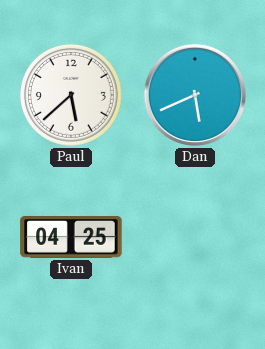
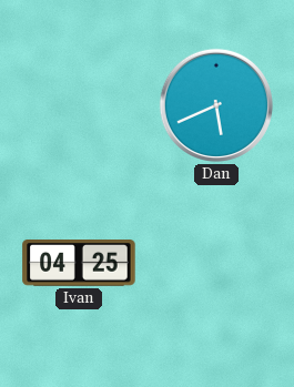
Paul: 5:38 -> none (71, 95)
